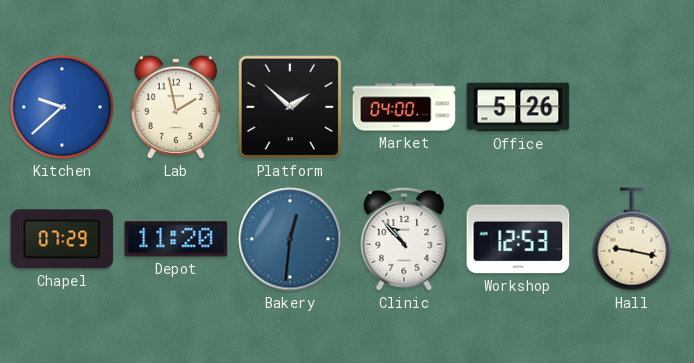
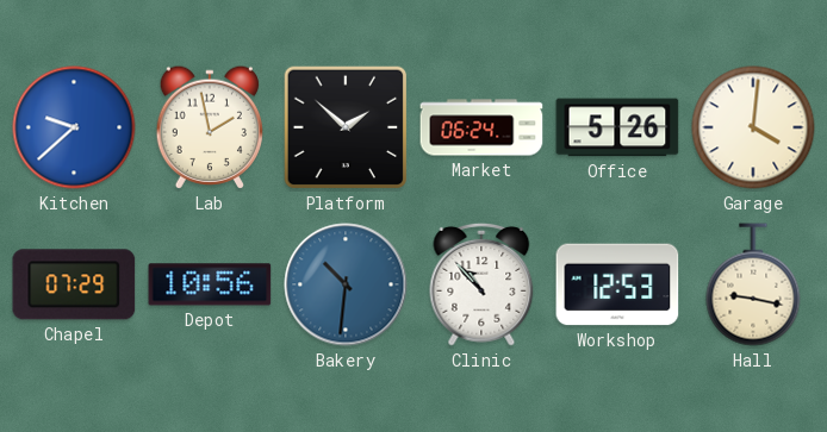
Market: 04:00 -> 06:24 (481, 127)
Garage: none -> 4:01 (753, 127)
Depot: 11:20 -> 10:56 (210, 284)
Bakery: 12:31 -> 10:31 (346, 284)
